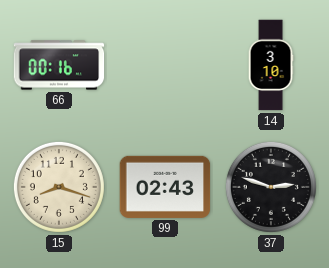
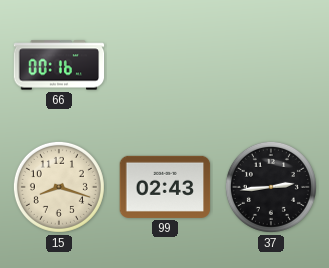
14: 3:10 -> none (271, 65)
37: 2:48 -> 2:44 (271, 187)
